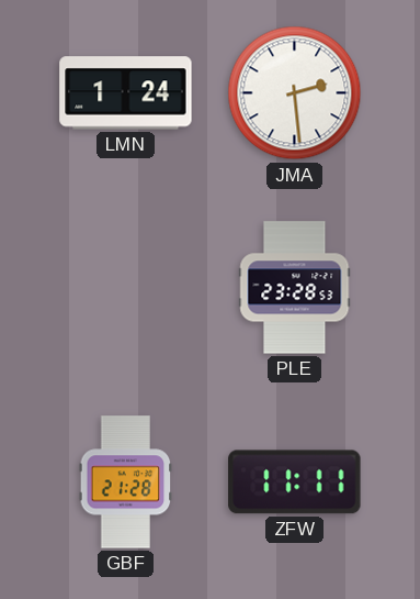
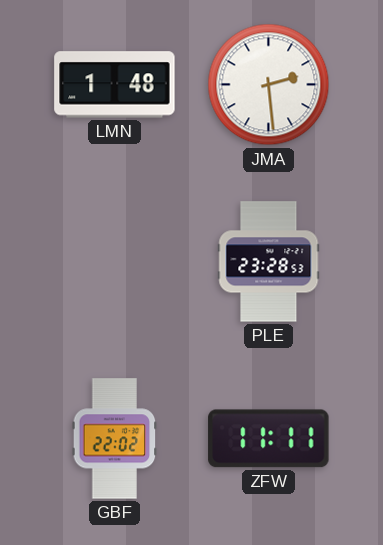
LMN: 1:24 -> 1:48 (115, 85)
GBF: 21:28 -> 22:02 (115, 439)
